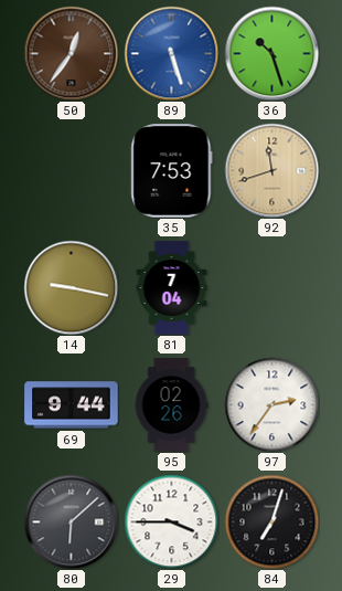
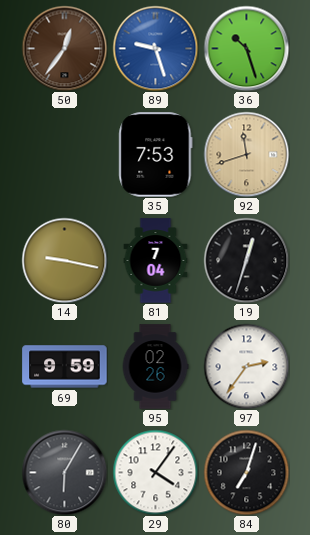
89: 5:27 -> 9:27 (155, 48)
19: none -> 12:33 (246, 260)
69: 9:44 -> 9:59 (65, 367)
80: 6:08 -> 6:05 (64, 472)
29: 3:45 -> 4:06 (155, 472)
